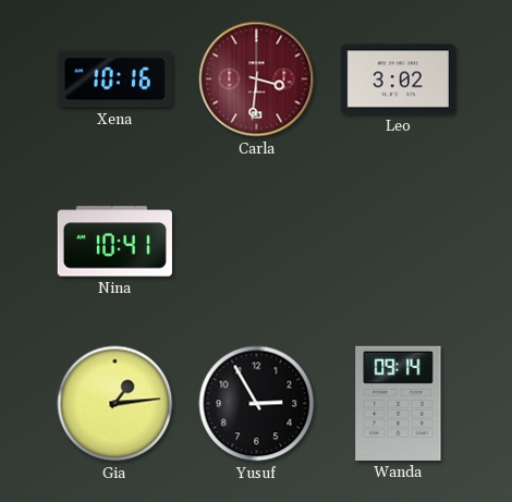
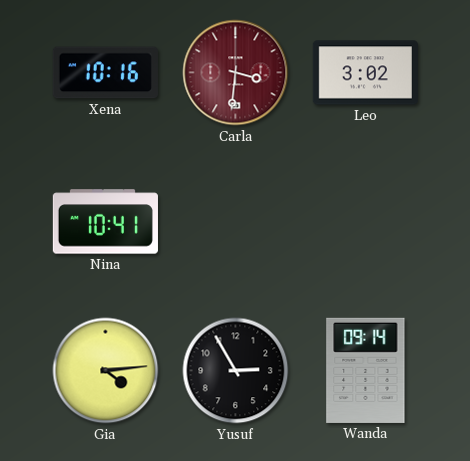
Gia: 1:14 -> 4:14 (106, 371)
